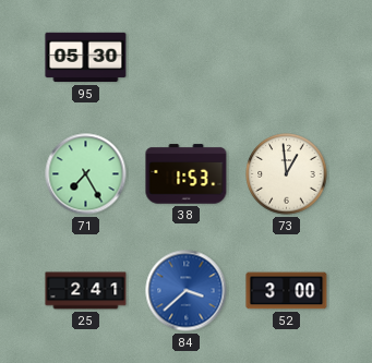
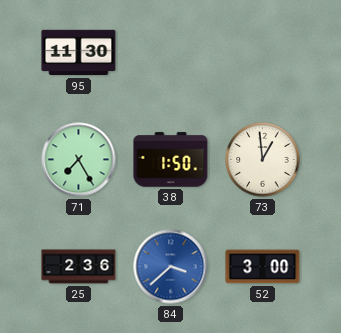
95: 05:30 -> 11:30 (79, 53)
38: 1:53 -> 1:50 (171, 160)
25: 2:41 -> 2:36 (79, 267)
